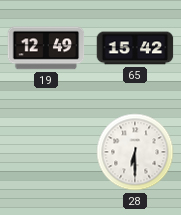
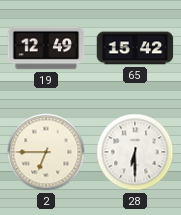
2: none -> 6:45 (46, 152)
